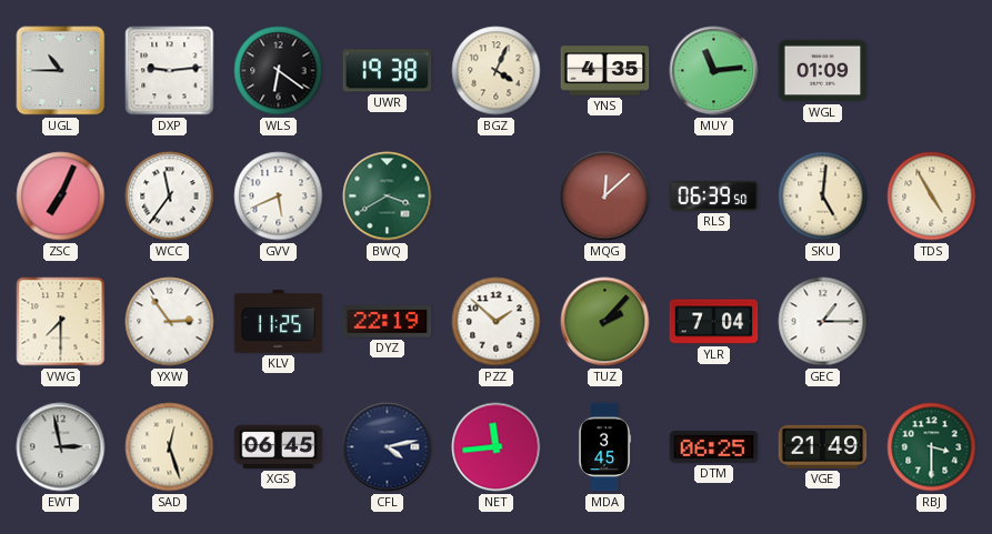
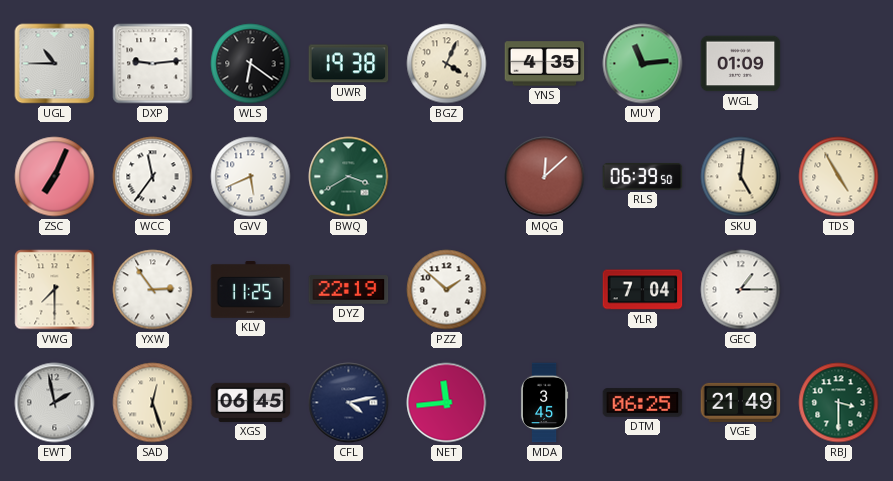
TUZ: 2:07 -> none (605, 322)
EWT: 2:58 -> 1:58 (55, 403)
